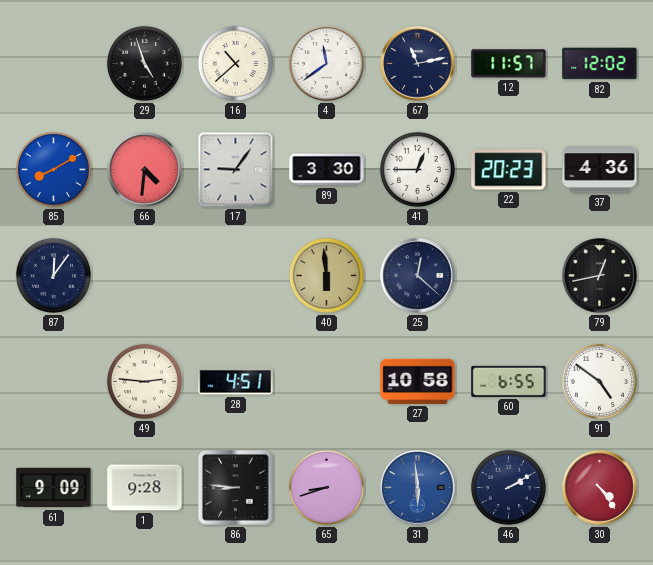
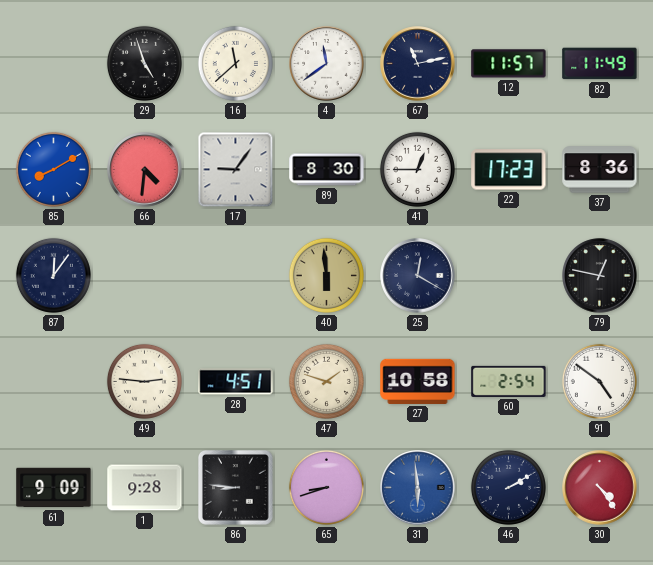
16: 10:38 -> 11:38 (235, 63)
82: 12:02 -> 11:49 (600, 64)
89: 3:30 -> 8:30 (327, 170)
22: 20:23 -> 17:23 (509, 170)
37: 4:36 -> 8:36 (600, 170)
25: 12:22 -> 12:20 (418, 276)
79: 12:43 -> 12:47 (600, 276)
47: none -> 1:48 (326, 381)
60: 6:55 -> 2:54 (509, 381)
